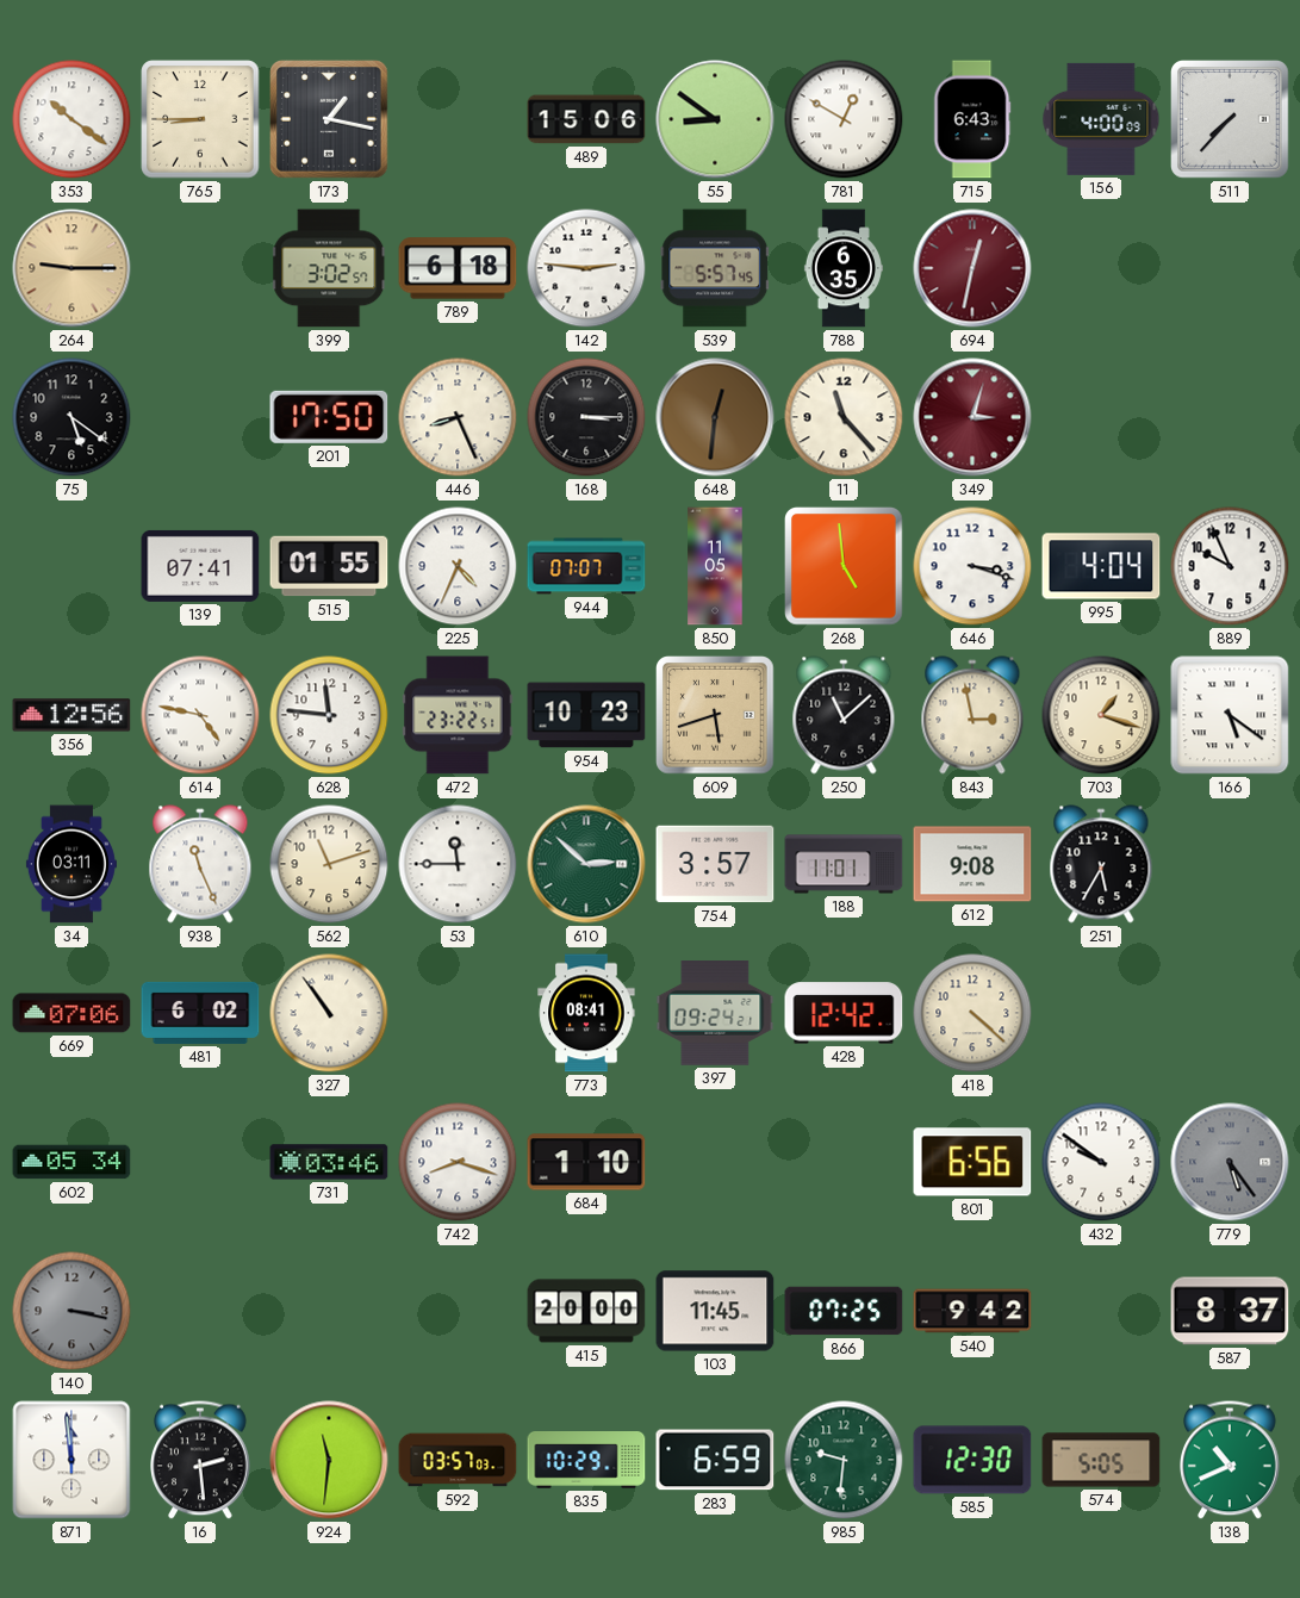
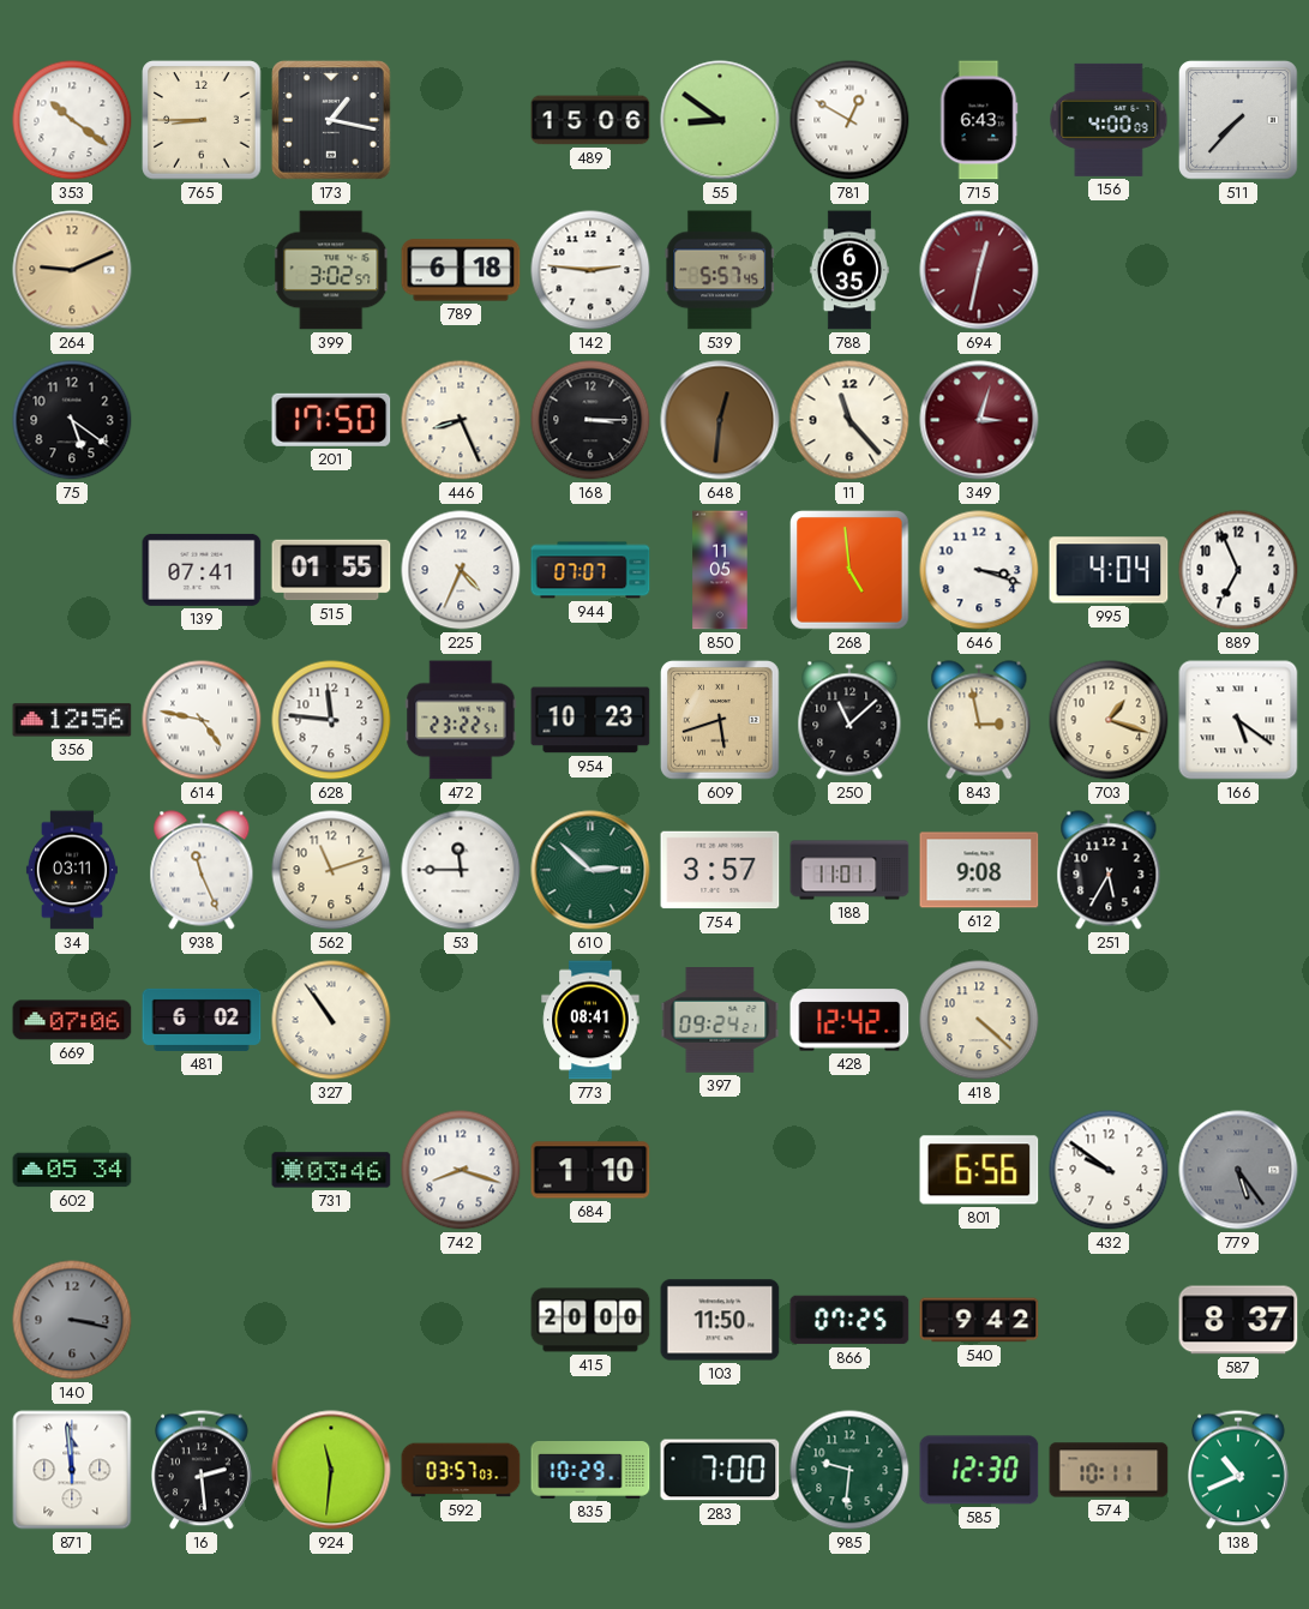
264: 9:15 -> 9:11 (72, 270)
889: 9:56 -> 6:56 (1238, 570)
103: 11:45 -> 11:50 (720, 1320)
283: 6:59 -> 7:00 (720, 1470)
574: 5:05 -> 10:11 (1109, 1470)
